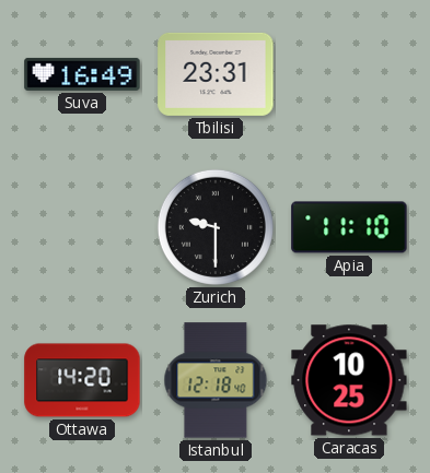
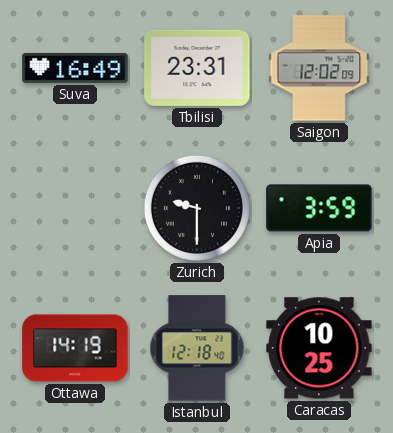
Saigon: none -> 12:02 (319, 68)
Apia: 11:10 -> 3:59 (319, 208)
Ottawa: 14:20 -> 14:19 (75, 348)
